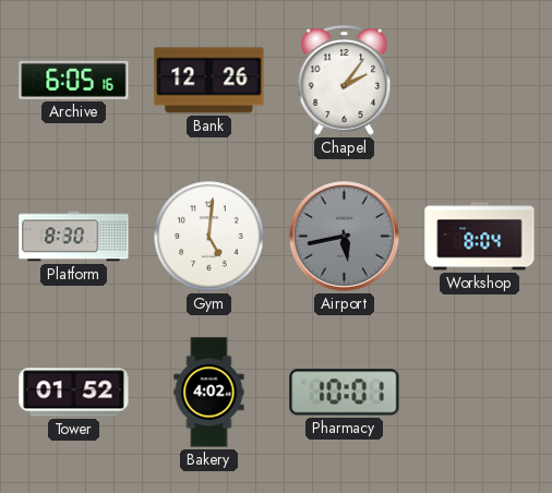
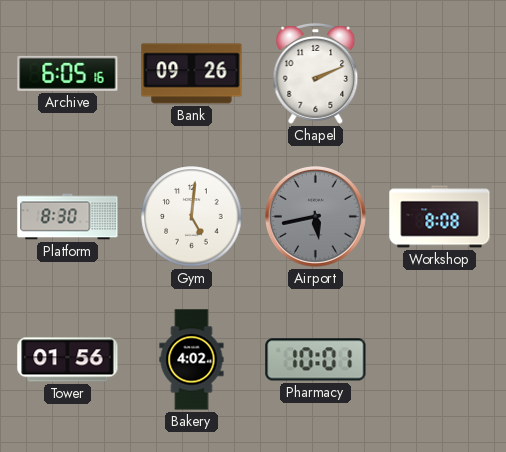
Bank: 12:26 -> 09:26 (192, 74)
Chapel: 2:06 -> 2:11 (316, 73)
Workshop: 8:04 -> 8:08 (440, 217)
Tower: 01:52 -> 01:56 (68, 360)
